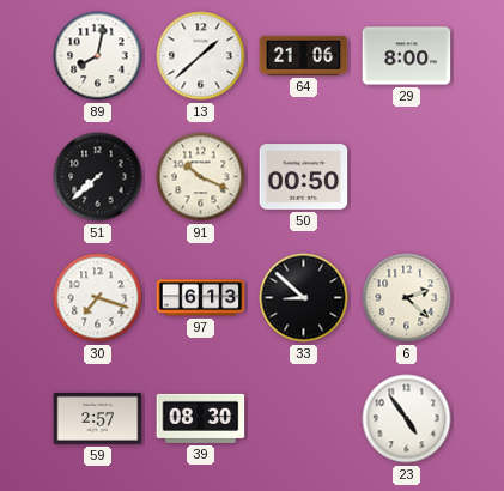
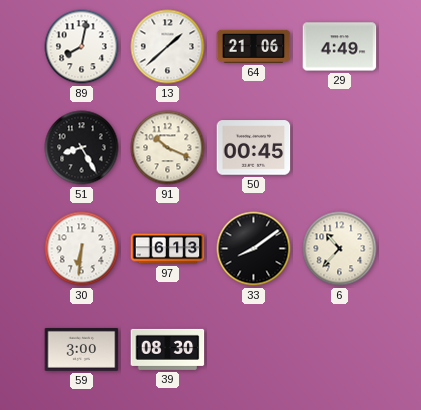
29: 8:00 -> 4:49 (340, 47)
51: 7:38 -> 8:25 (82, 148)
50: 00:50 -> 00:45 (254, 148)
30: 7:18 -> 6:31 (82, 249)
33: 8:52 -> 8:09 (254, 249)
6: 2:22 -> 10:37 (340, 249)
59: 2:57 -> 3:00 (82, 349)
23: 4:54 -> none (407, 419)
